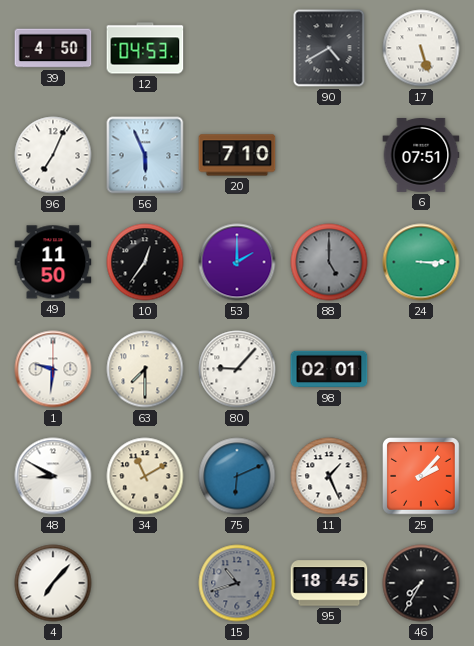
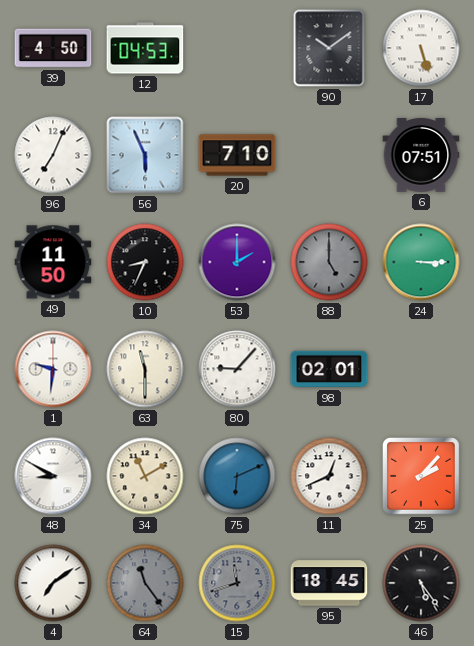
90: 4:40 -> 10:09 (329, 48)
10: 12:36 -> 8:34 (145, 262)
63: 7:30 -> 11:30 (145, 369)
11: 1:26 -> 12:41 (329, 476)
4: 7:07 -> 7:09 (53, 583)
64: none -> 11:24 (145, 583)
15: 10:42 -> 11:42 (237, 583)
46: 7:35 -> 5:24 (421, 583)
